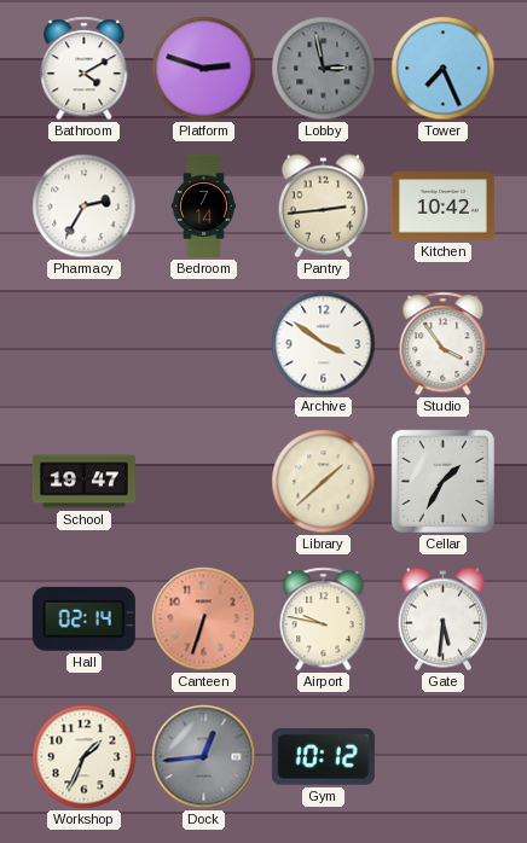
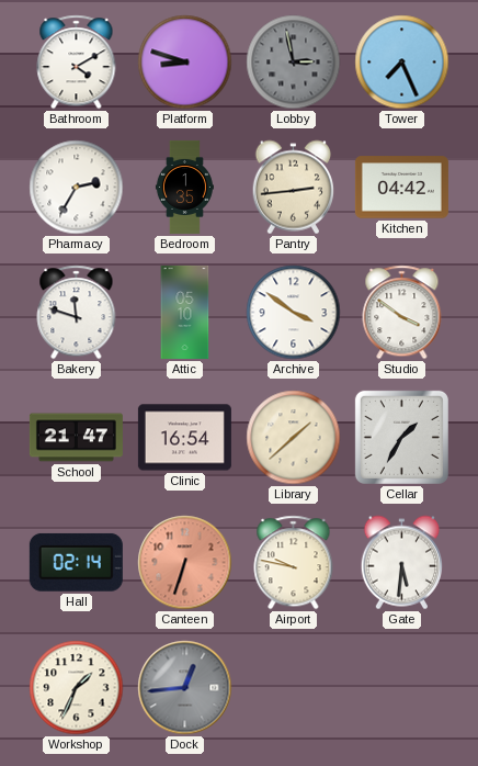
Platform: 2:48 -> 8:48 (185, 63)
Bedroom: 7:14 -> 1:35 (184, 187)
Kitchen: 10:42 -> 04:42 (401, 188)
Bakery: none -> 11:48 (77, 313)
Attic: none -> 05:10 (185, 312)
Studio: 3:54 -> 3:51 (402, 313)
School: 19:47 -> 21:47 (76, 438)
Clinic: none -> 16:54 (184, 438)
Gym: 10:12 -> none (323, 757)
